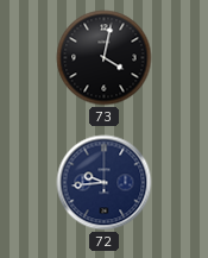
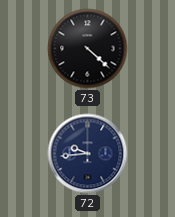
73: 4:02 -> 4:22 (88, 49)
